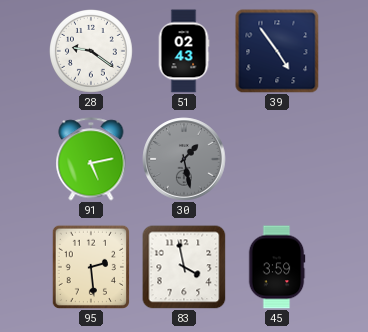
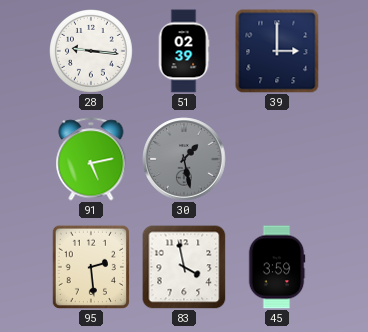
28: 9:21 -> 9:16 (92, 52)
51: 02:43 -> 02:39 (184, 51)
39: 4:54 -> 3:00 (277, 51)
